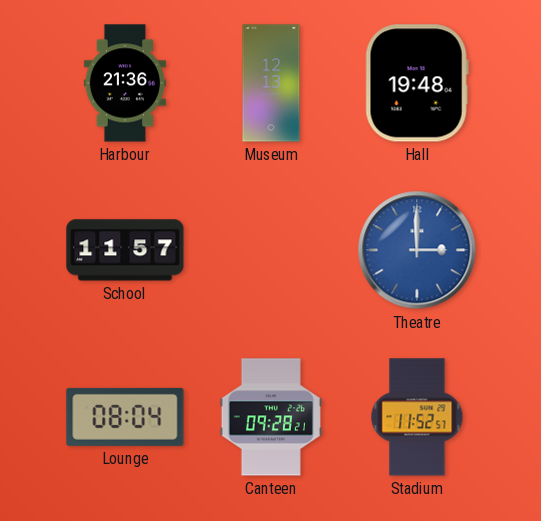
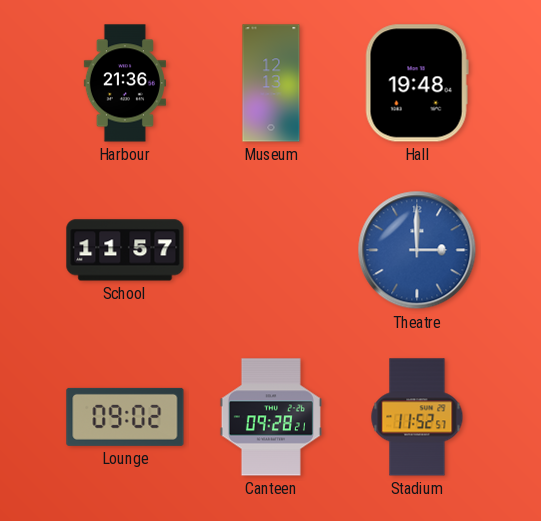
Lounge: 08:04 -> 09:02 (125, 417)
